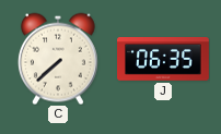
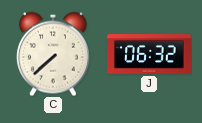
J: 06:35 -> 06:32 (150, 55)
